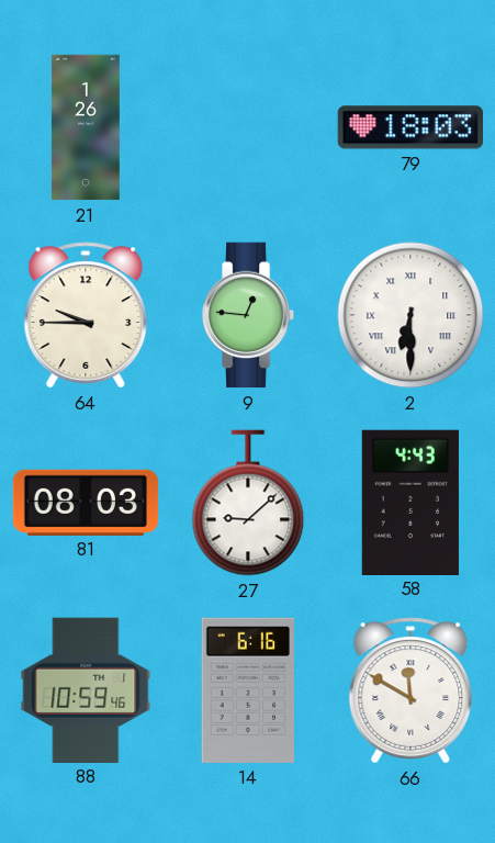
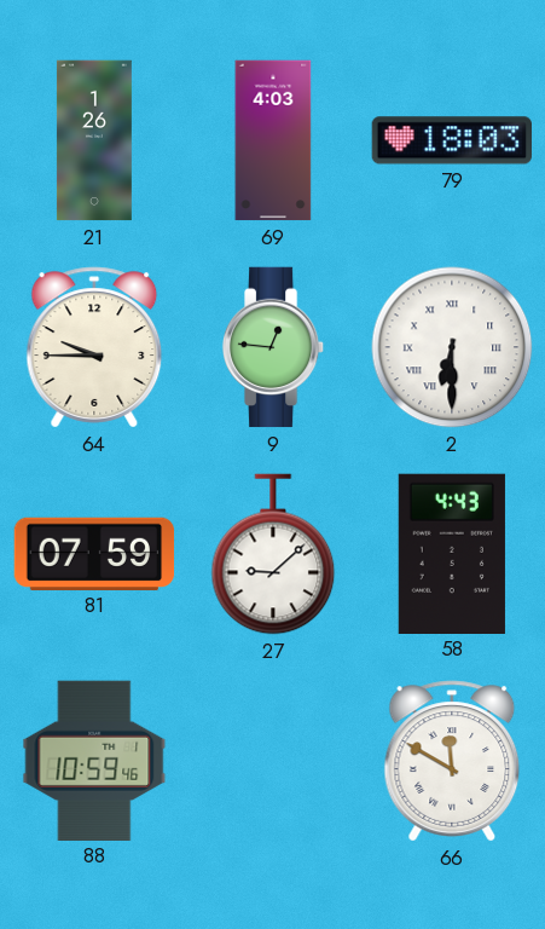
69: none -> 4:03 (273, 140)
81: 08:03 -> 07:59 (94, 553)
14: 6:16 -> none (247, 690)
